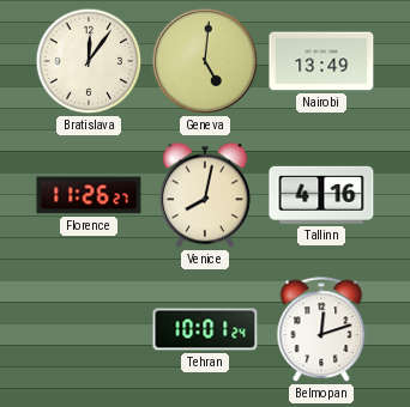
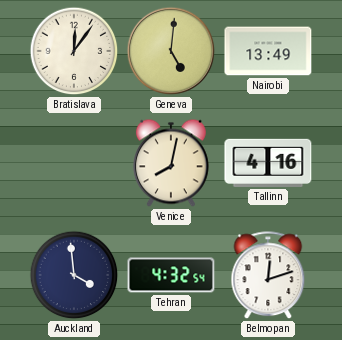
Florence: 11:26 -> none (89, 195)
Auckland: none -> 3:59 (74, 275)
Tehran: 10:01 -> 4:32 (171, 275)
